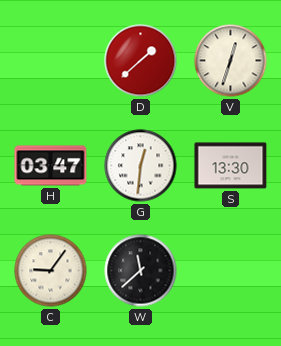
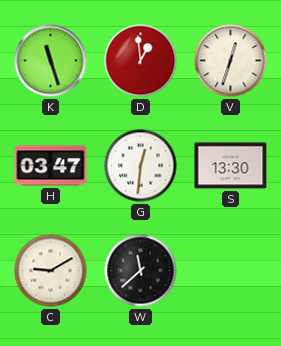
K: none -> 11:27 (51, 61)
D: 1:38 -> 12:59 (141, 61)
C: 9:06 -> 9:10 (51, 271)
